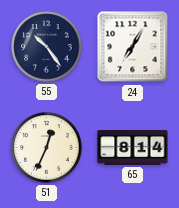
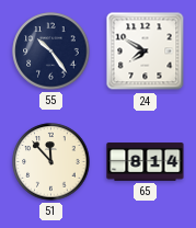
24: 7:05 -> 7:50 (146, 52)
51: 12:34 -> 11:53 (51, 162)
